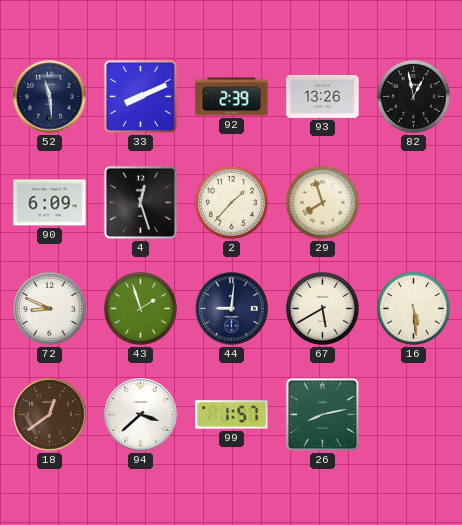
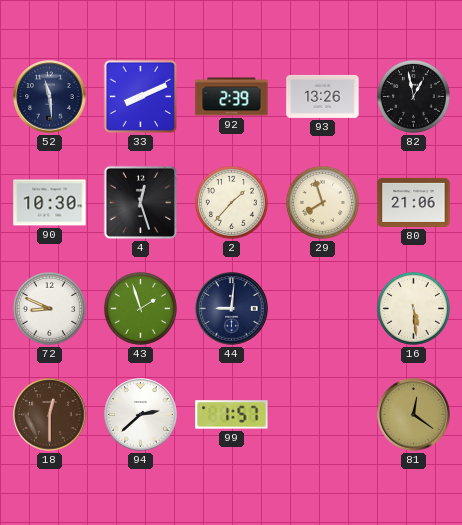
90: 6:09 -> 10:30 (50, 203)
80: none -> 21:06 (414, 202)
67: 5:40 -> none (322, 308)
18: 12:39 -> 12:30 (50, 415)
94: 3:38 -> 2:38 (141, 415)
26: 8:13 -> none (322, 414)
81: none -> 12:21 (414, 415)
